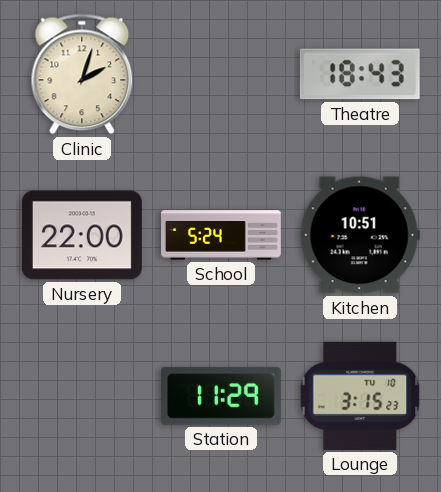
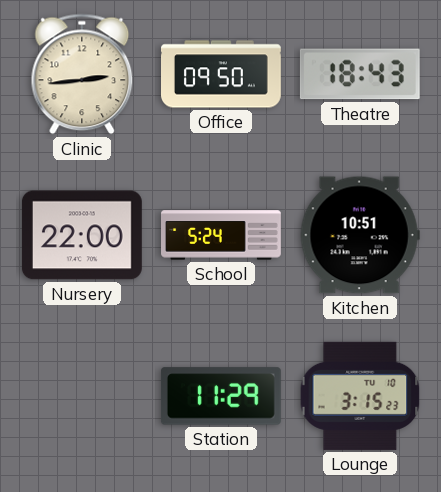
Clinic: 2:03 -> 2:44 (82, 74)
Office: none -> 09:50 (222, 74)
